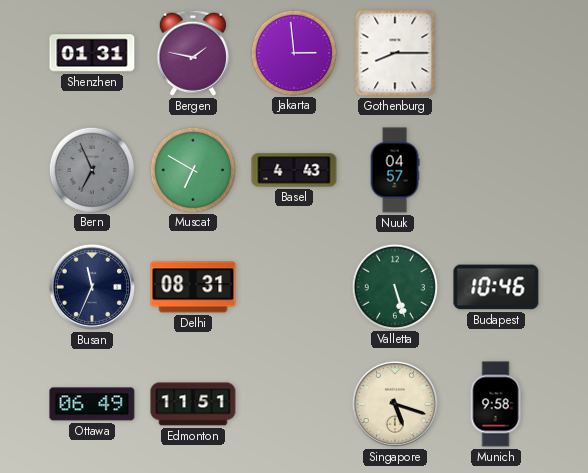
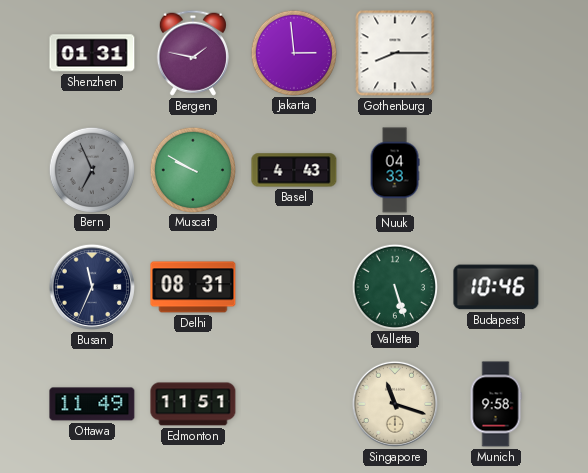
Muscat: 6:50 -> 9:50 (192, 169)
Nuuk: 04:57 -> 04:33 (395, 170)
Ottawa: 06:49 -> 11:49 (92, 404)
Singapore: 5:18 -> 11:18 (395, 404)
